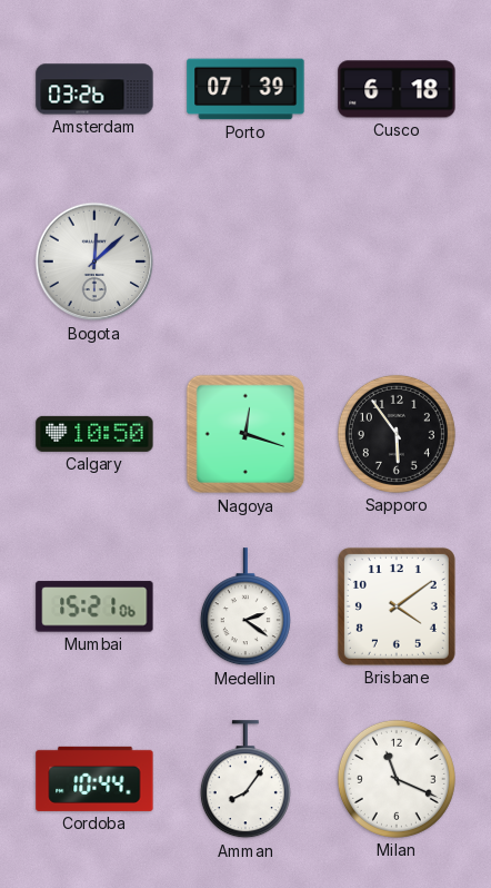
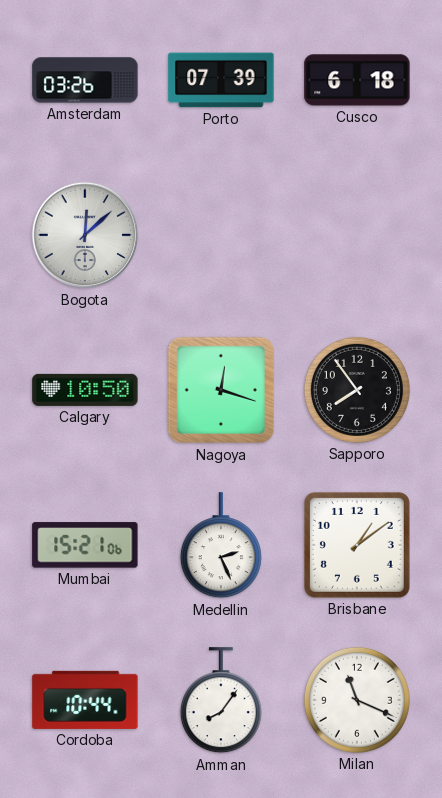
Sapporo: 5:54 -> 7:54 (357, 390)
Medellin: 2:21 -> 2:26 (221, 546)
Brisbane: 4:09 -> 1:09 (357, 545)
